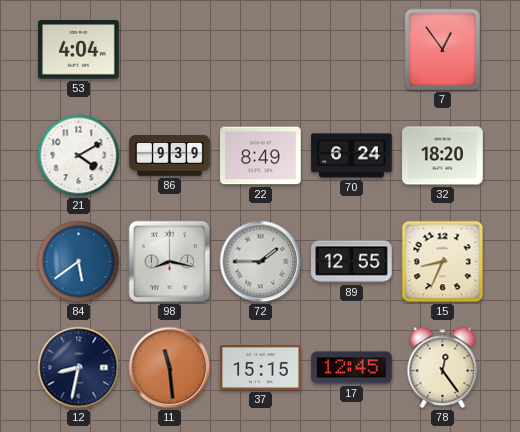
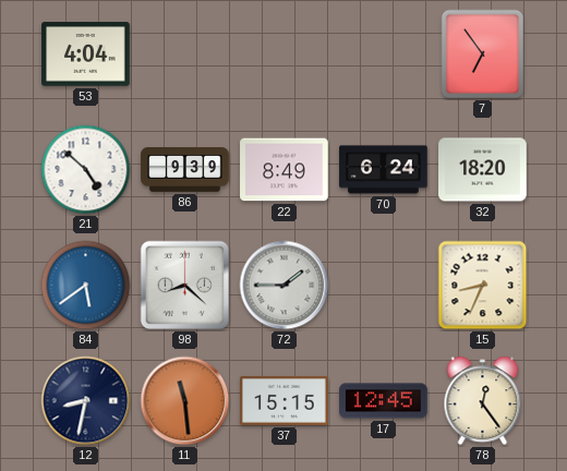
7: 12:54 -> 6:54 (483, 55)
21: 4:10 -> 4:52 (86, 170)
98: 8:17 -> 8:22 (185, 286)
89: 12:55 -> none (352, 262)
